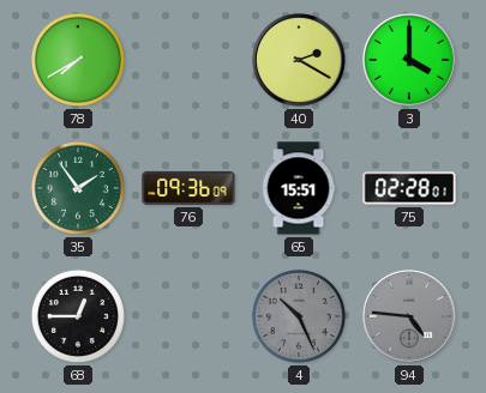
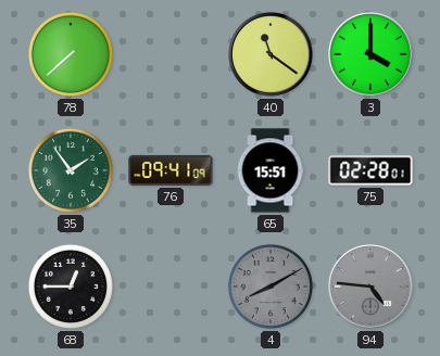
78: 7:40 -> 7:38 (71, 54)
40: 2:20 -> 11:21 (271, 54)
76: 09:36 -> 09:41 (171, 170)
4: 10:26 -> 8:10 (271, 287)
